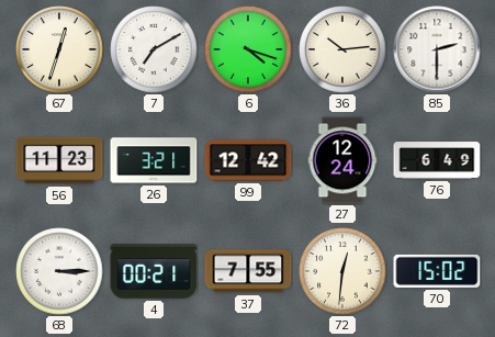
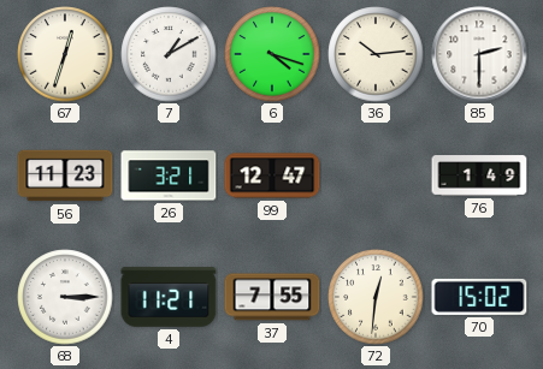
7: 7:10 -> 1:10 (169, 54)
99: 12:42 -> 12:47 (272, 175)
27: 12:24 -> none (342, 160)
76: 6:49 -> 1:49 (479, 175)
4: 00:21 -> 11:21 (169, 297)
